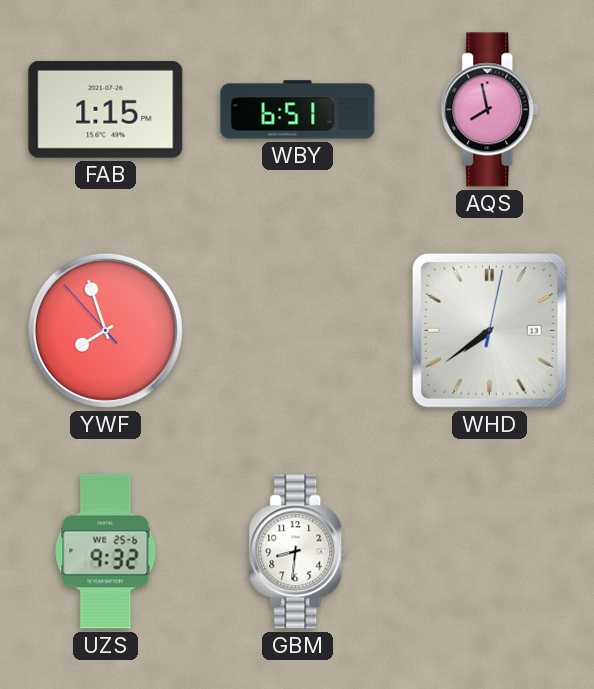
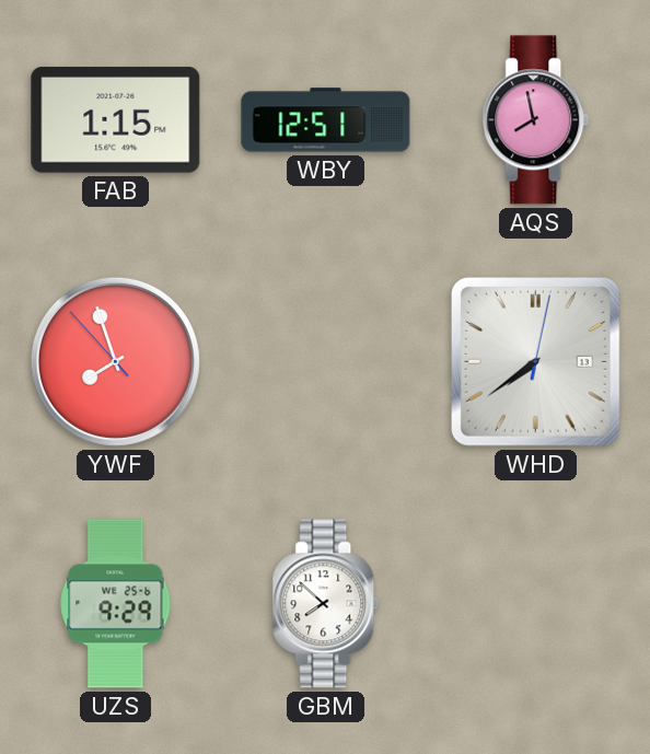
WBY: 6:51 -> 12:51 (326, 120)
UZS: 9:32 -> 9:29 (116, 604)
GBM: 8:31 -> 7:52 (326, 604)
